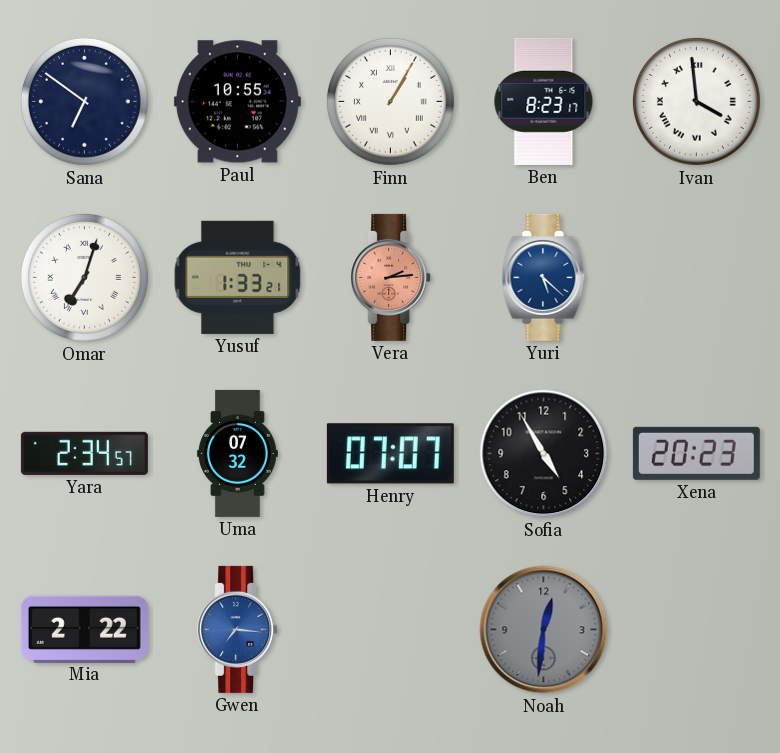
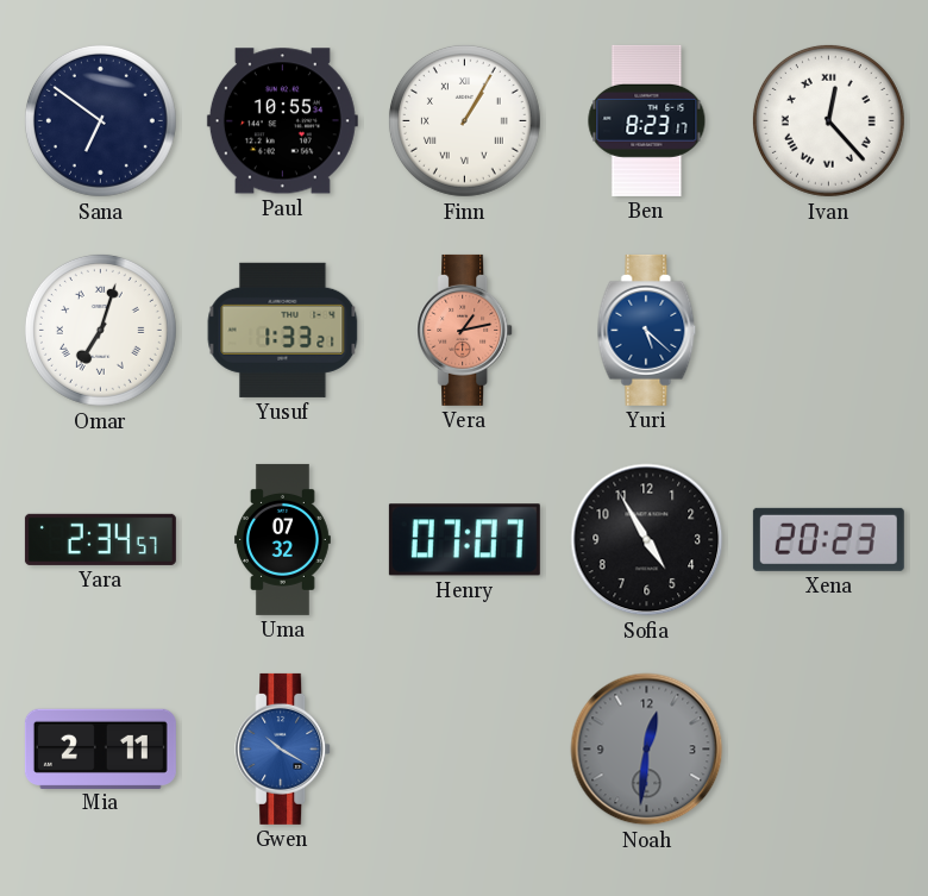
Ivan: 3:59 -> 12:23 (828, 120)
Vera: 2:14 -> 1:13 (465, 330)
Mia: 2:22 -> 2:11 (100, 748)
Gwen: 7:16 -> 10:20 (283, 748)
